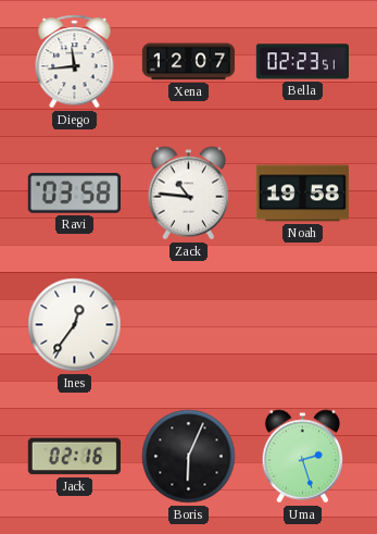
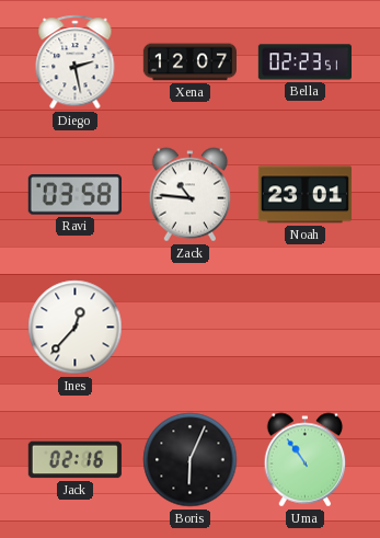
Diego: 11:44 -> 2:28 (76, 62)
Noah: 19:58 -> 23:01 (304, 195)
Ines: 12:36 -> 12:37 (76, 328)
Uma: 2:27 -> 10:54 (306, 460)
